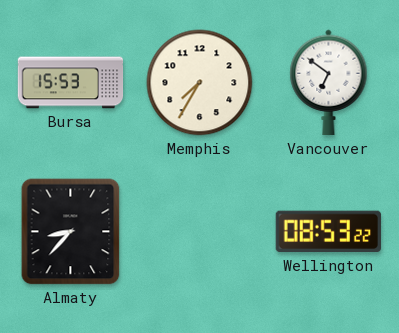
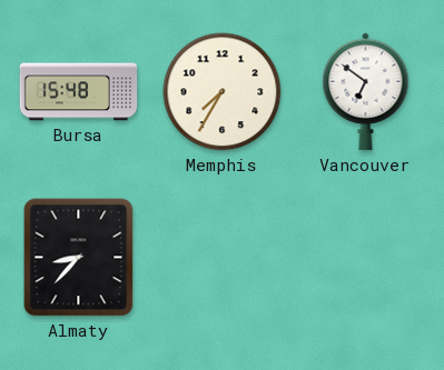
Bursa: 15:53 -> 15:48 (79, 92)
Wellington: 08:53 -> none (328, 232)
